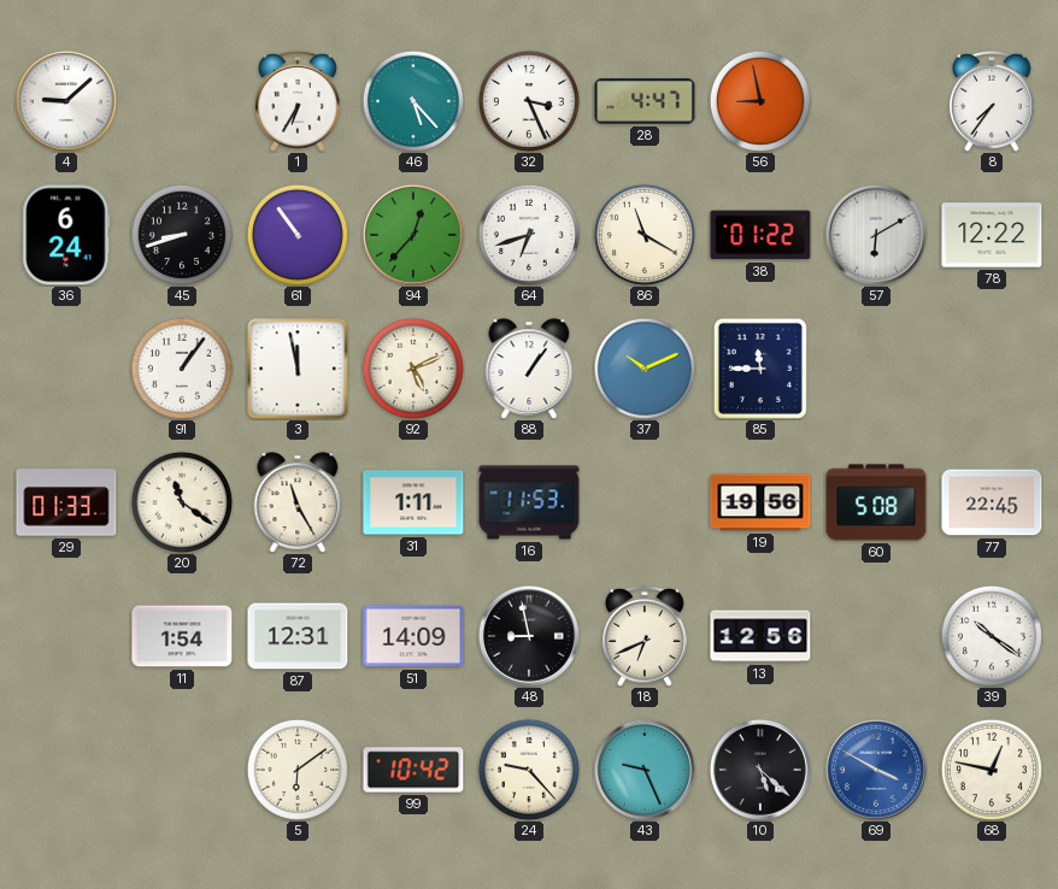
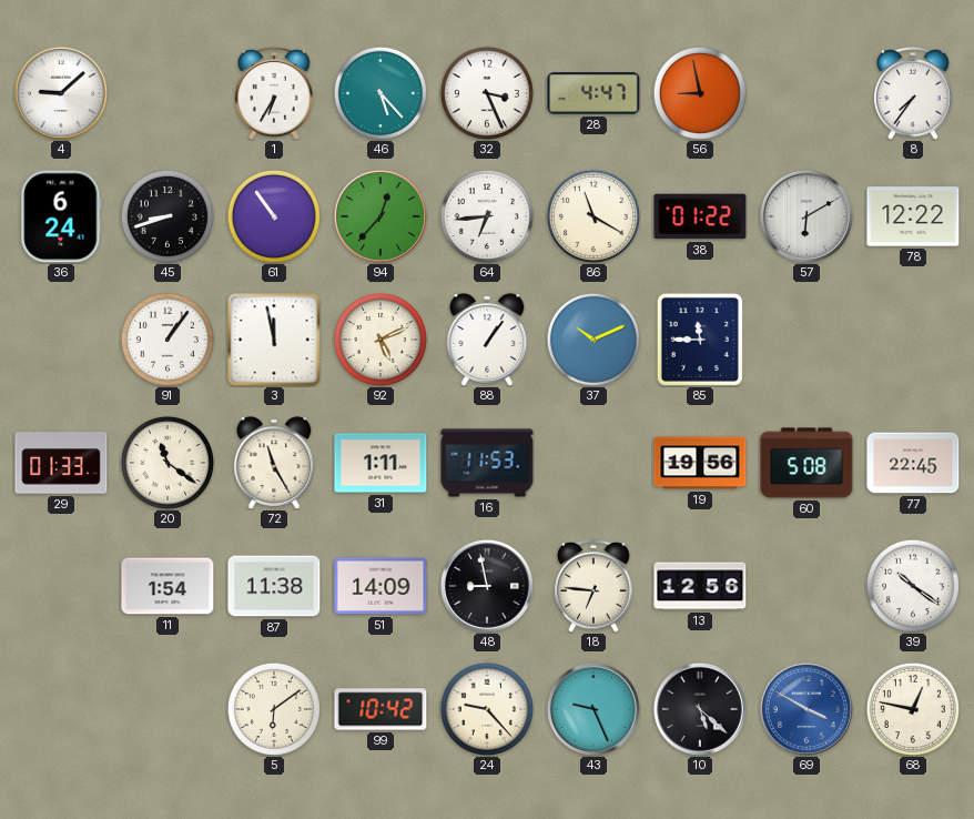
64: 6:42 -> 6:44 (487, 216)
87: 12:31 -> 11:38 (274, 586)
18: 6:41 -> 6:46 (593, 587)
